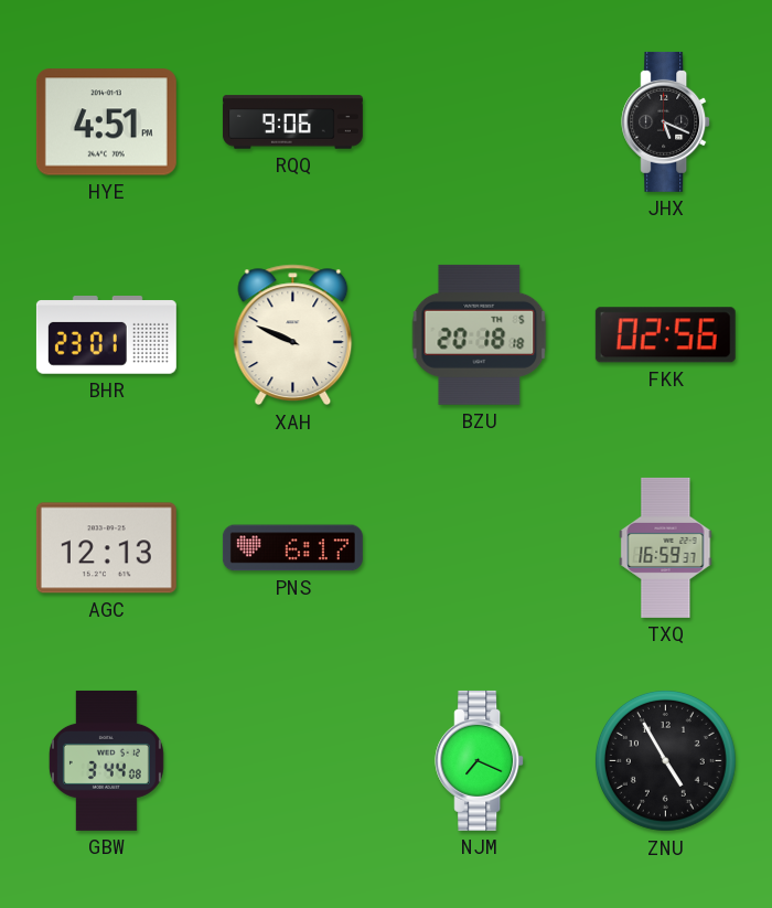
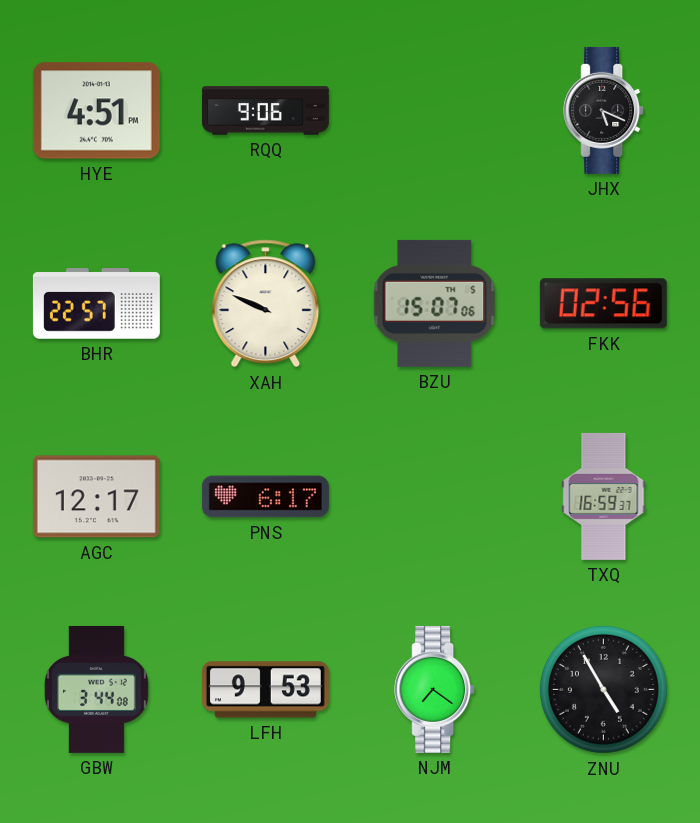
BHR: 23:01 -> 22:57 (96, 304)
BZU: 20:18 -> 15:07 (435, 303)
AGC: 12:13 -> 12:17 (96, 497)
LFH: none -> 9:53 (265, 690)
NJM: 7:19 -> 7:21 (435, 689)
